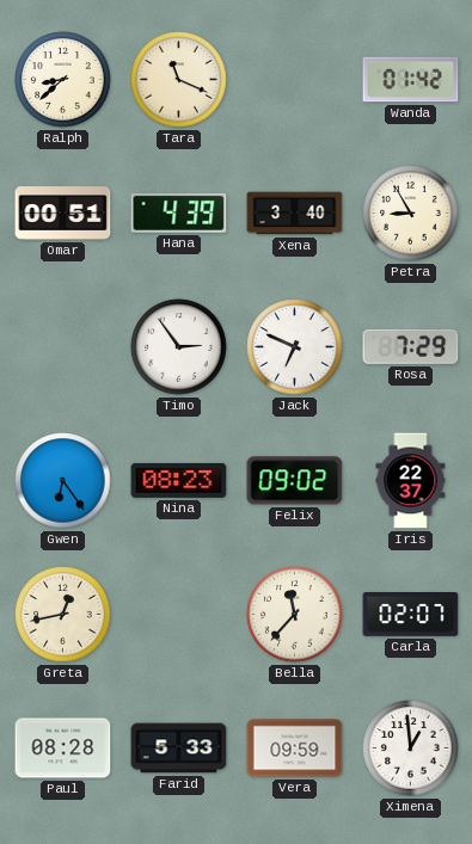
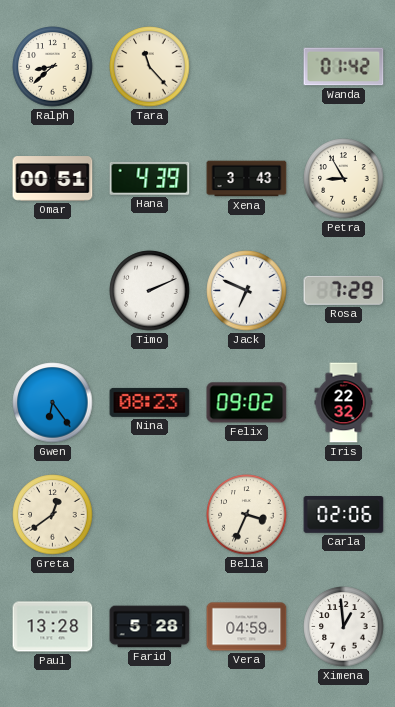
Tara: 11:19 -> 11:23 (150, 67)
Xena: 3:40 -> 3:43 (247, 179)
Timo: 2:54 -> 2:11 (150, 291)
Iris: 22:37 -> 22:32 (344, 403)
Greta: 12:43 -> 12:39 (53, 515)
Bella: 11:37 -> 3:34 (247, 515)
Carla: 02:07 -> 02:06 (344, 515)
Paul: 08:28 -> 13:28 (53, 627)
Farid: 5:33 -> 5:28 (150, 627)
Vera: 09:59 -> 04:59 (247, 627)
